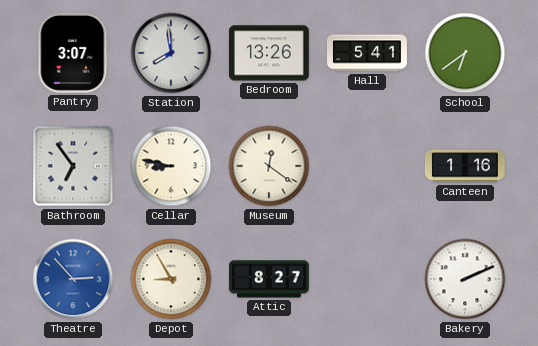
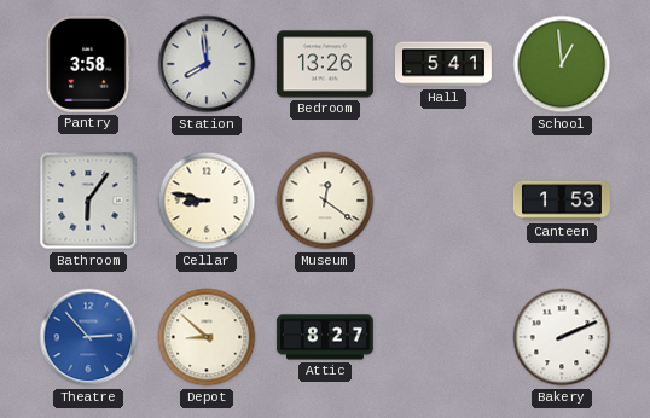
Pantry: 3:07 -> 3:58 (88, 64)
School: 6:39 -> 12:59 (562, 64)
Bathroom: 6:54 -> 6:06 (88, 201)
Canteen: 1:16 -> 1:53 (562, 201)
Depot: 8:55 -> 8:52 (207, 337)
